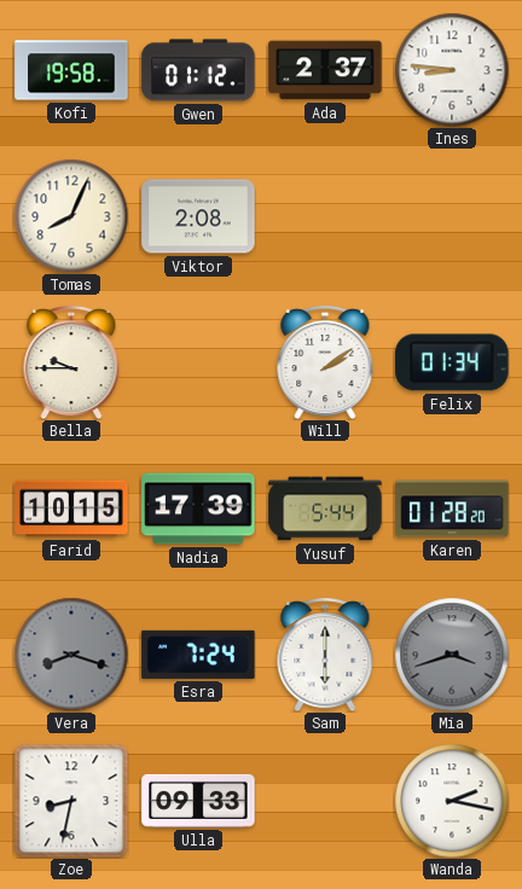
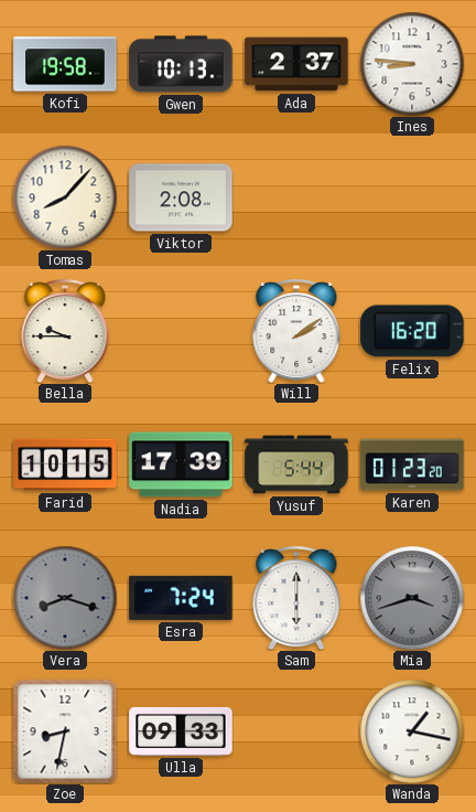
Gwen: 01:12 -> 10:13 (181, 64)
Tomas: 8:04 -> 8:07 (65, 197)
Felix: 01:34 -> 16:20 (412, 331)
Karen: 01:28 -> 01:23 (412, 464)
Wanda: 2:17 -> 1:17 (412, 731)
